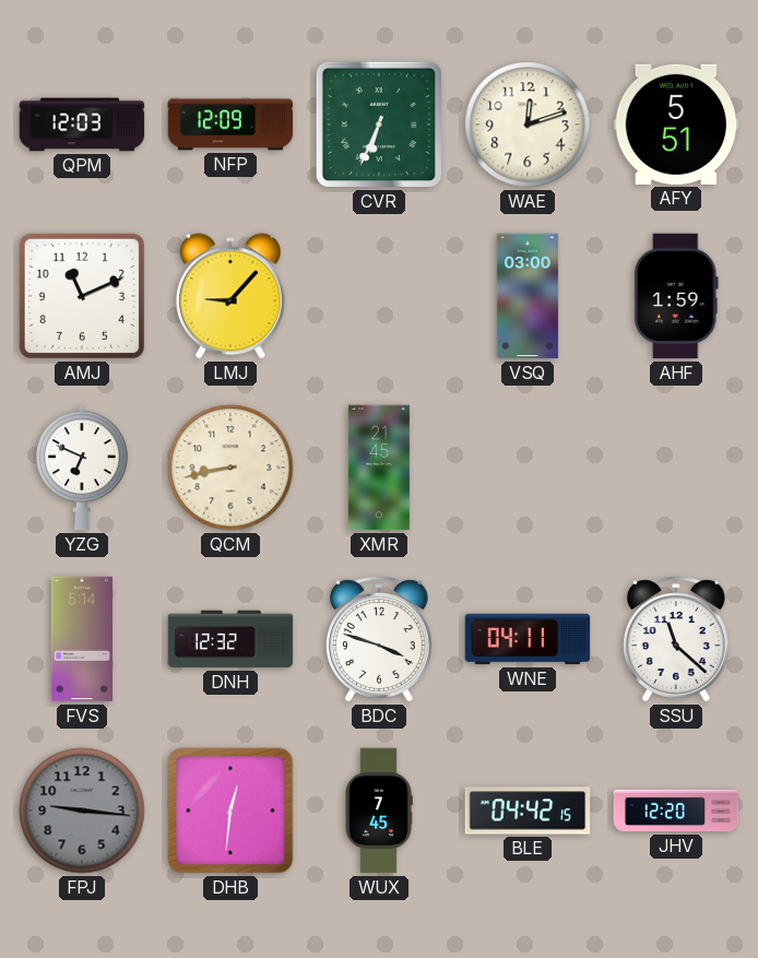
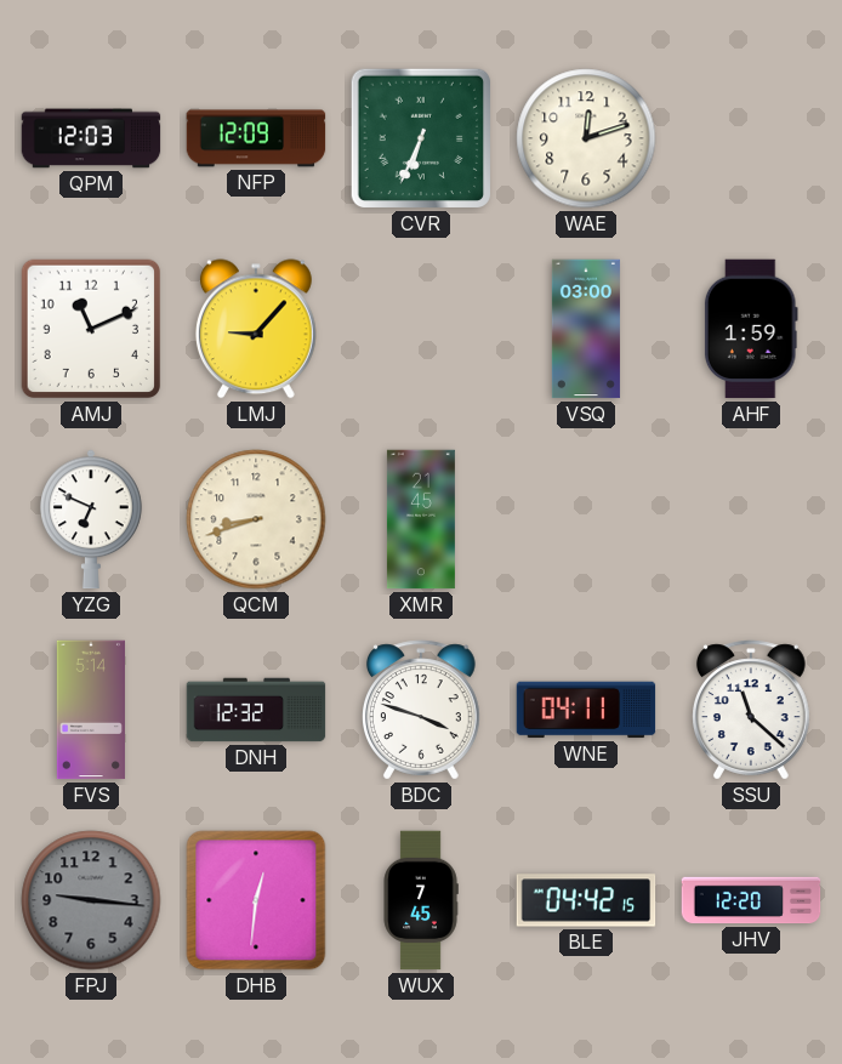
AFY: 5:51 -> none (676, 125)
QCM: 8:43 -> 8:42 (256, 519)
